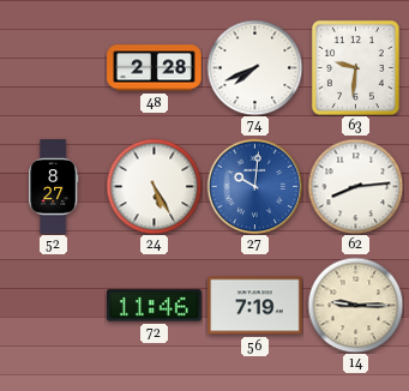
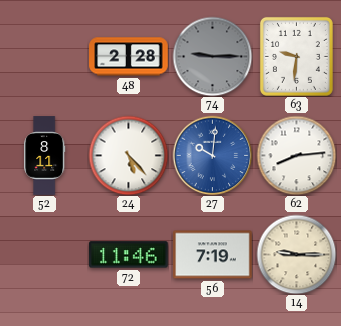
74: 7:41 -> 9:15 (212, 56)
74 dial: white -> grey (212, 56)
52: 8:27 -> 8:11 (45, 156)
24: 5:25 -> 5:23 (128, 155)
